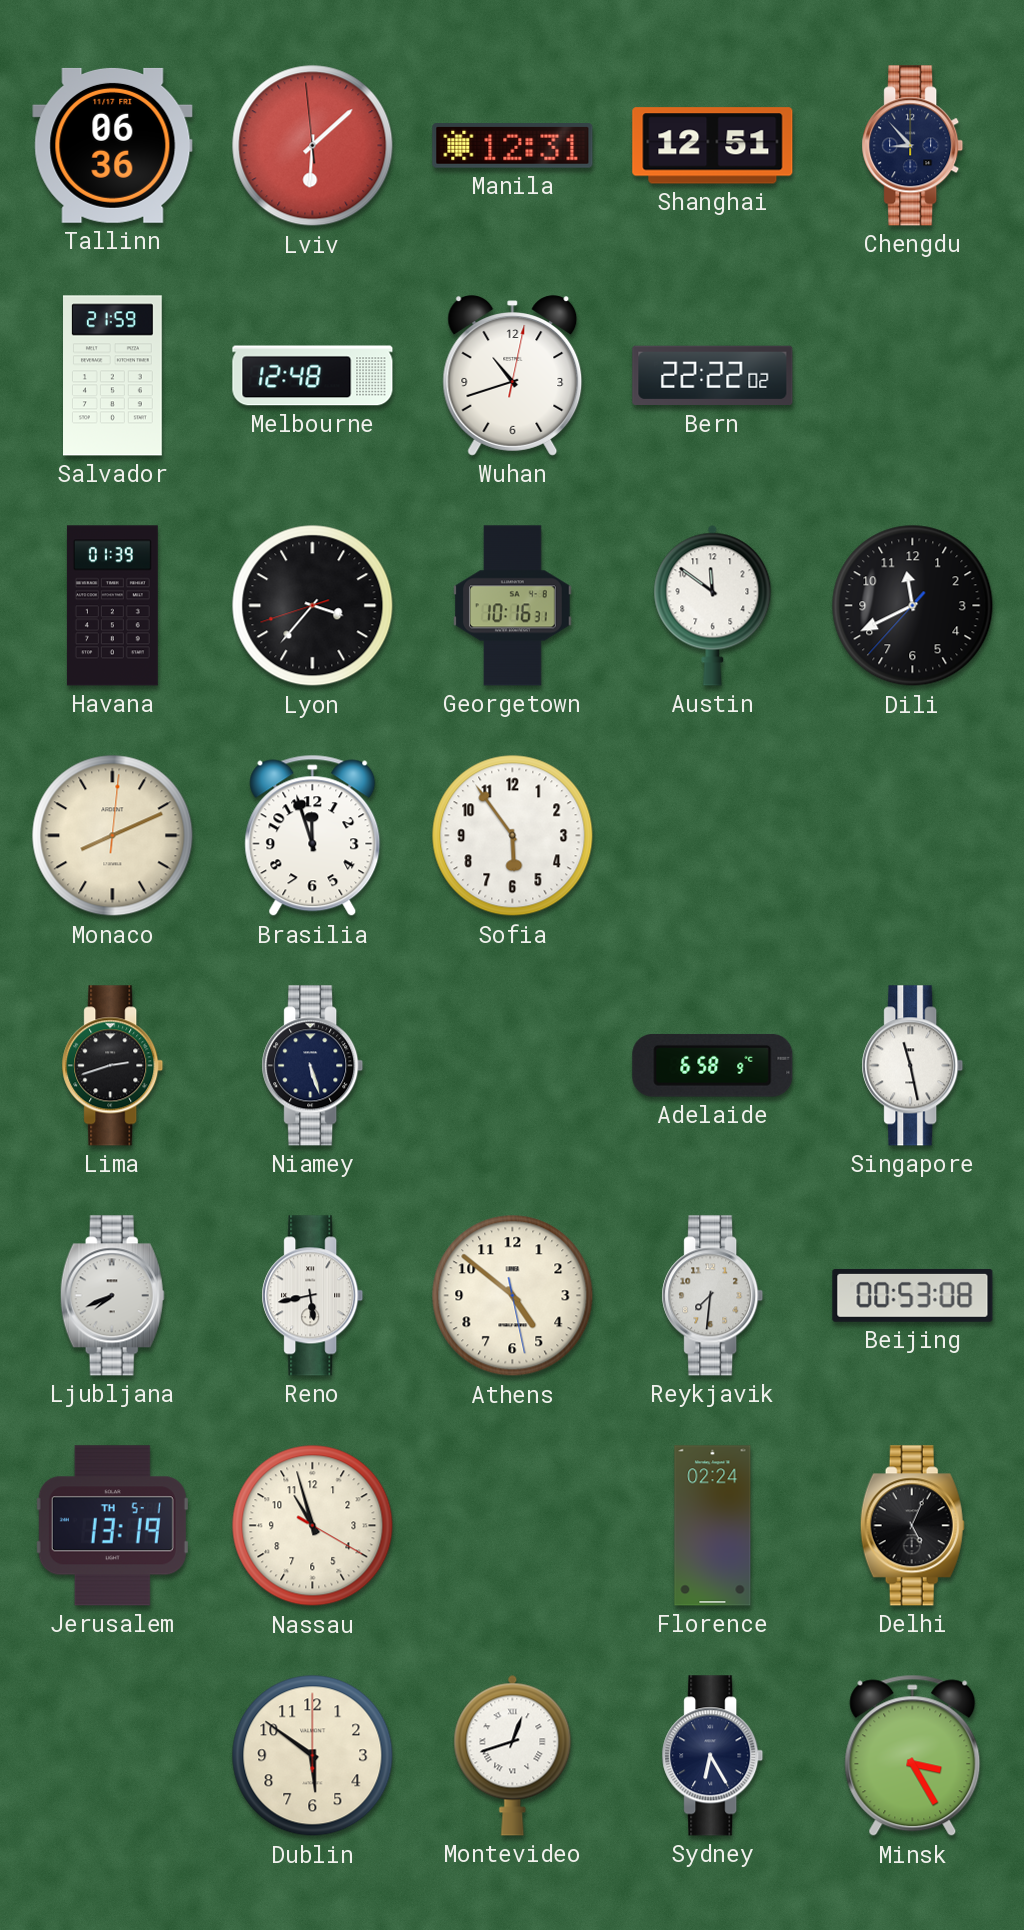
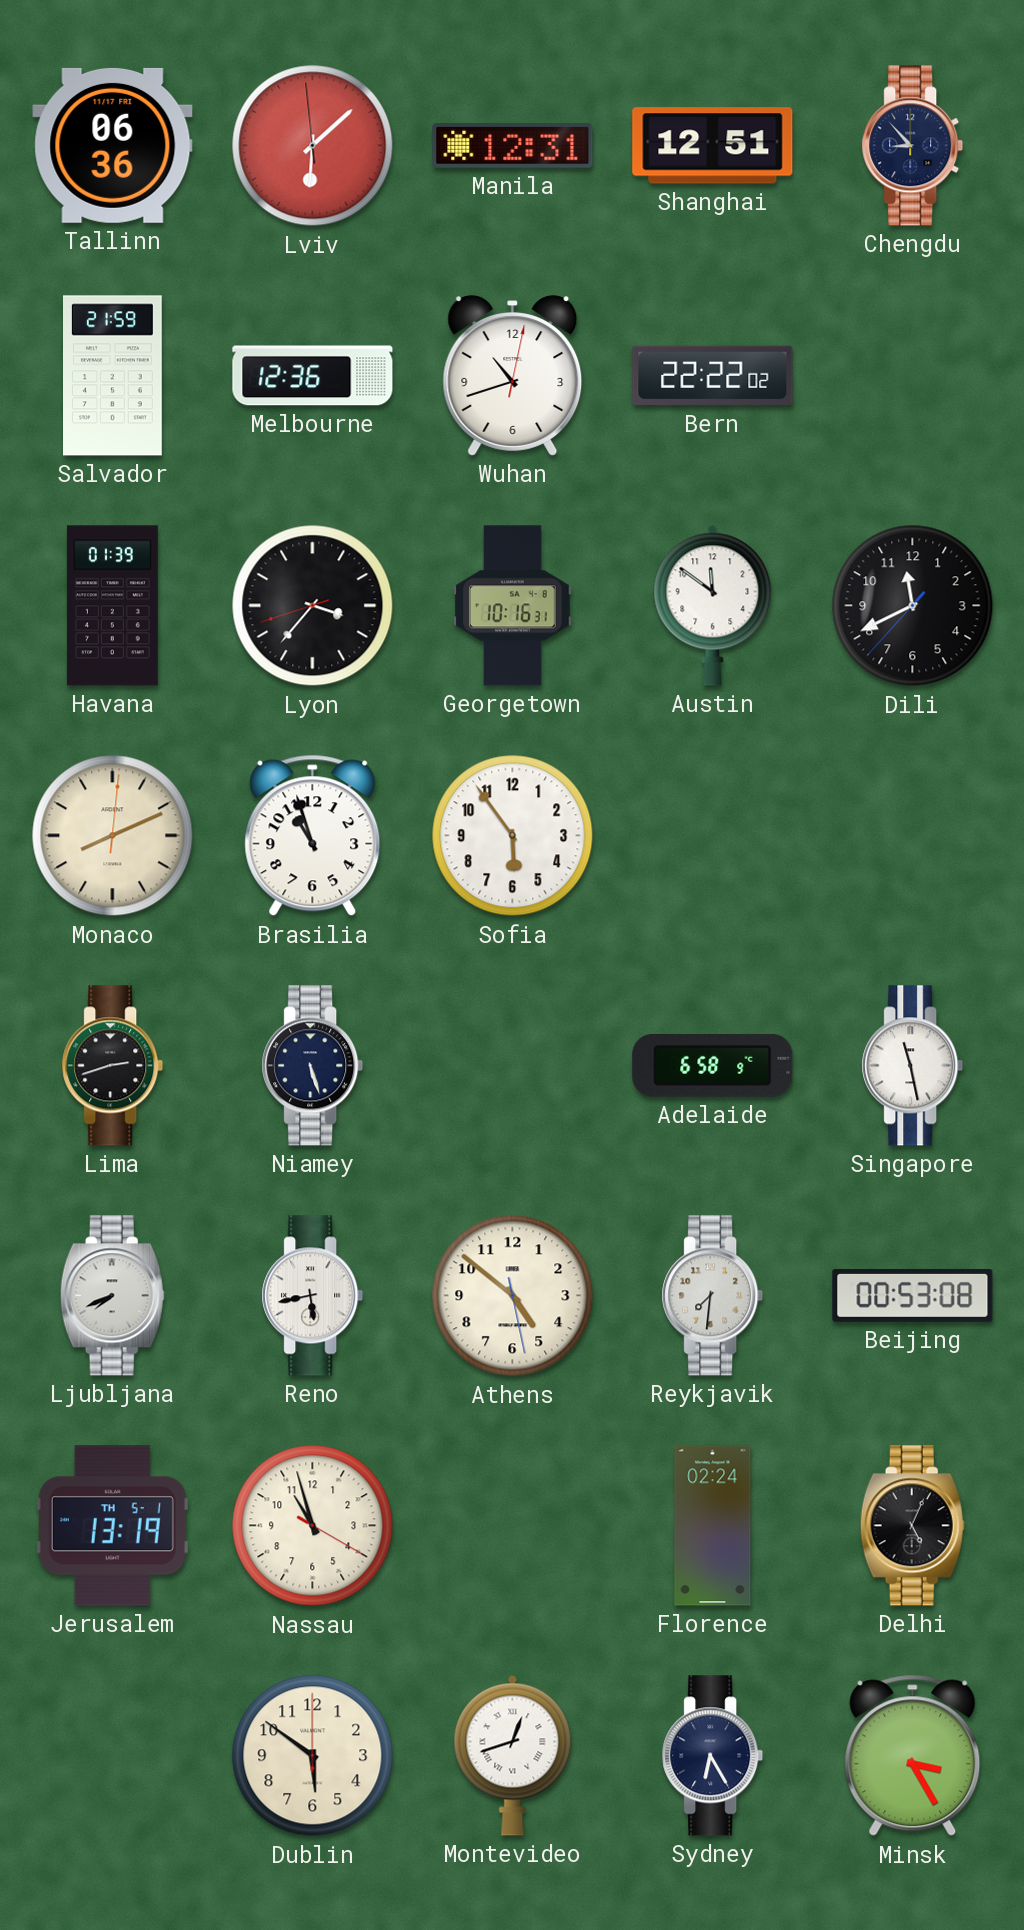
Melbourne: 12:48 -> 12:36 (313, 376)
Brasilia: 11:57 -> 10:57 (313, 836)
